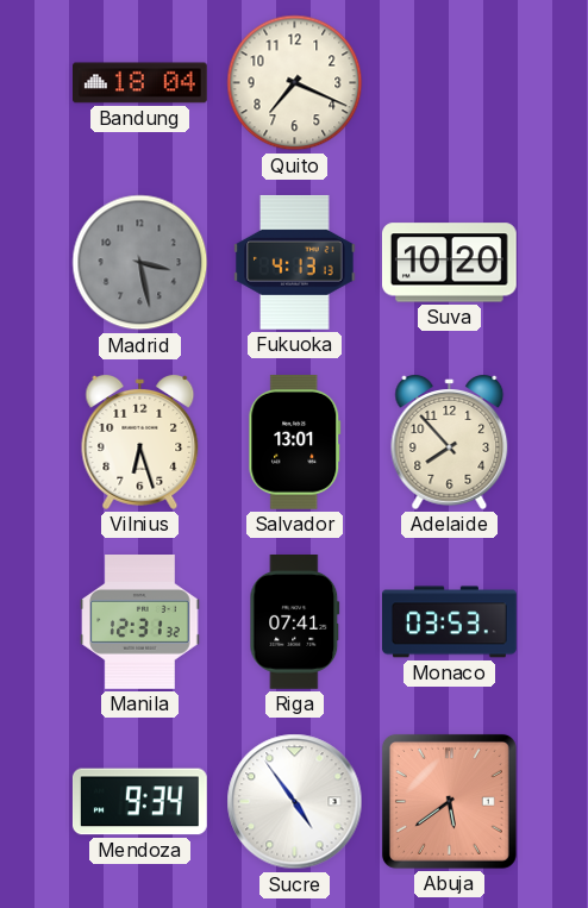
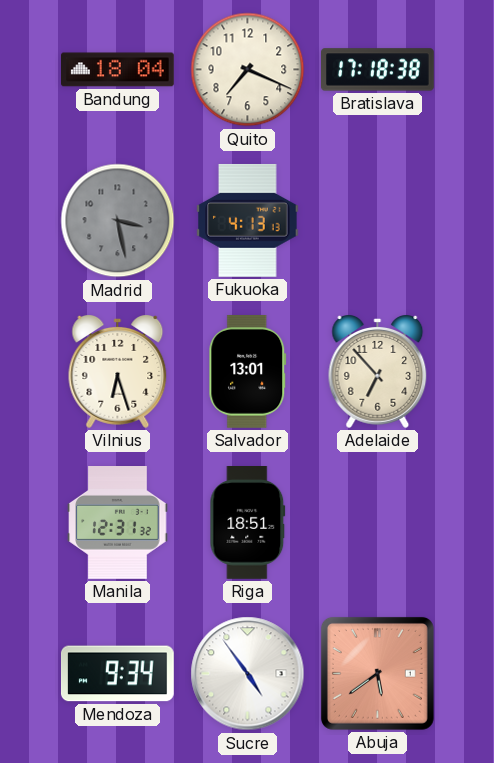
Bratislava: none -> 17:18 (378, 70)
Suva: 10:20 -> none (449, 263)
Adelaide: 7:53 -> 6:53 (378, 372)
Riga: 07:41 -> 18:51 (248, 523)
Monaco: 03:53 -> none (450, 622)
